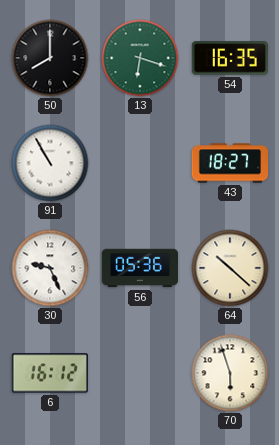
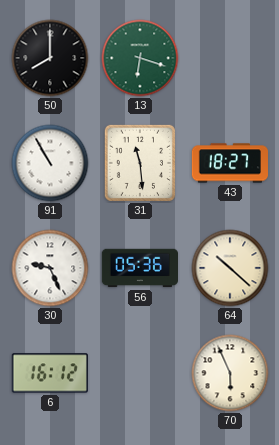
54: 16:35 -> none (230, 58)
31: none -> 11:29 (140, 163)
70: 5:57 -> 5:56 (230, 373)
